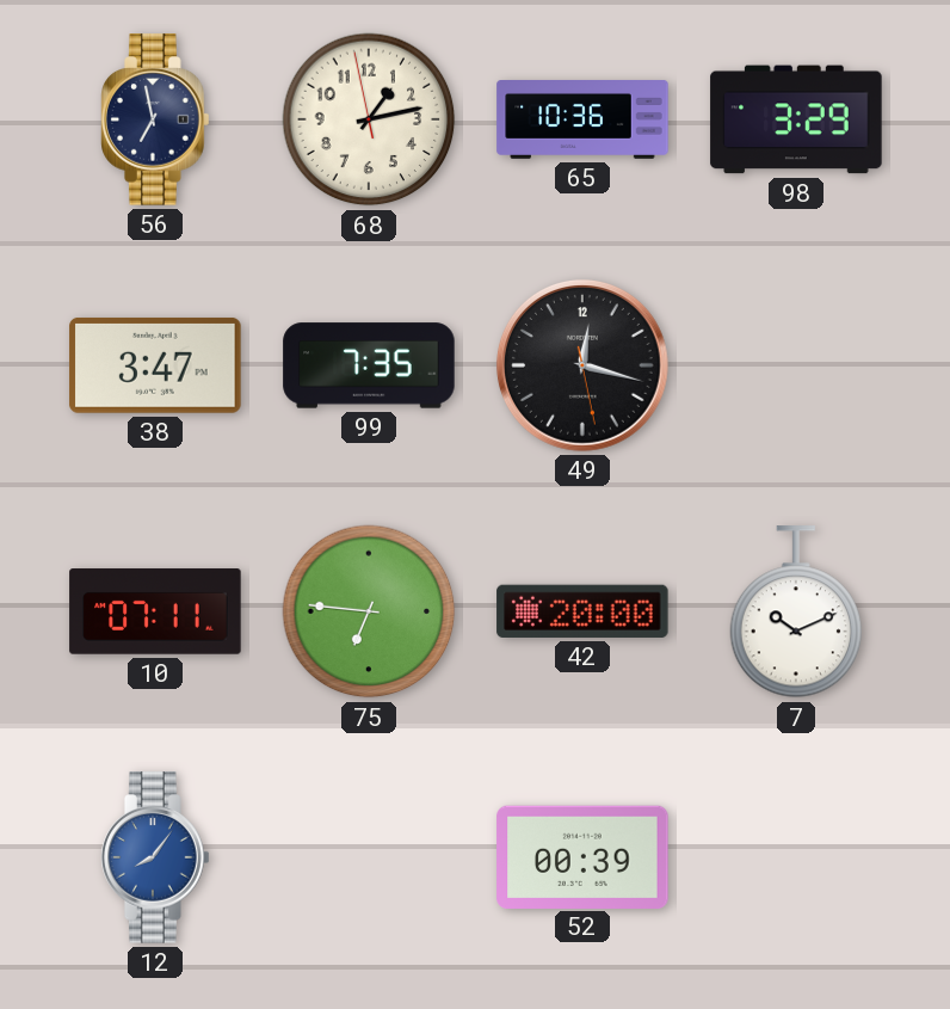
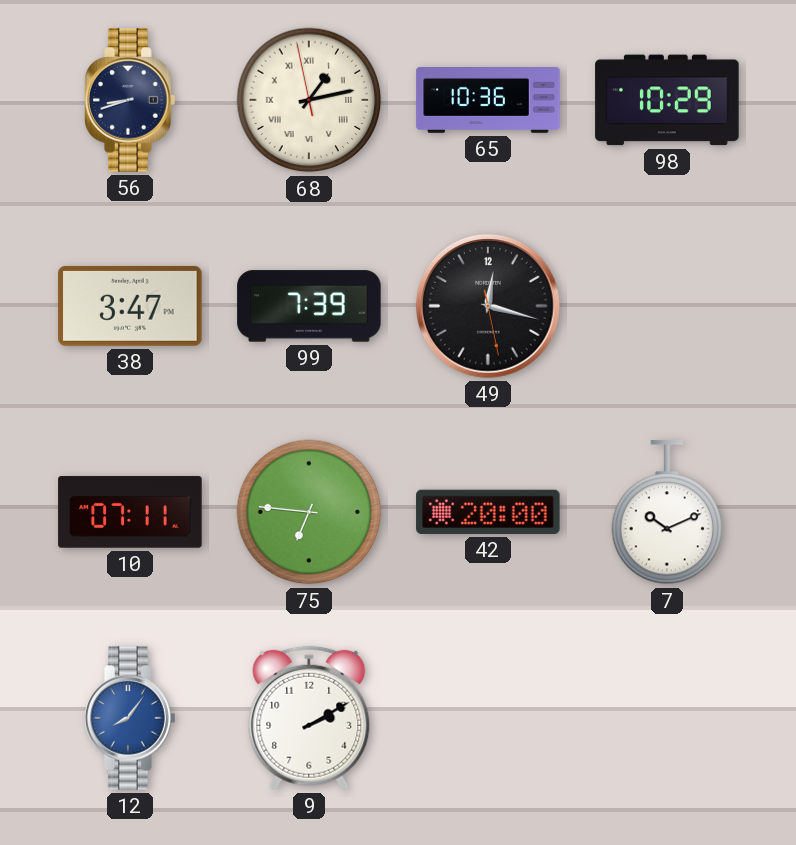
56: 6:58 -> 8:42 (130, 100)
68 numerals: Arabic -> Roman (309, 100)
98: 3:29 -> 10:29 (667, 100)
99: 7:35 -> 7:39 (309, 306)
9: none -> 2:10 (309, 718)
52: 00:39 -> none (582, 856)
